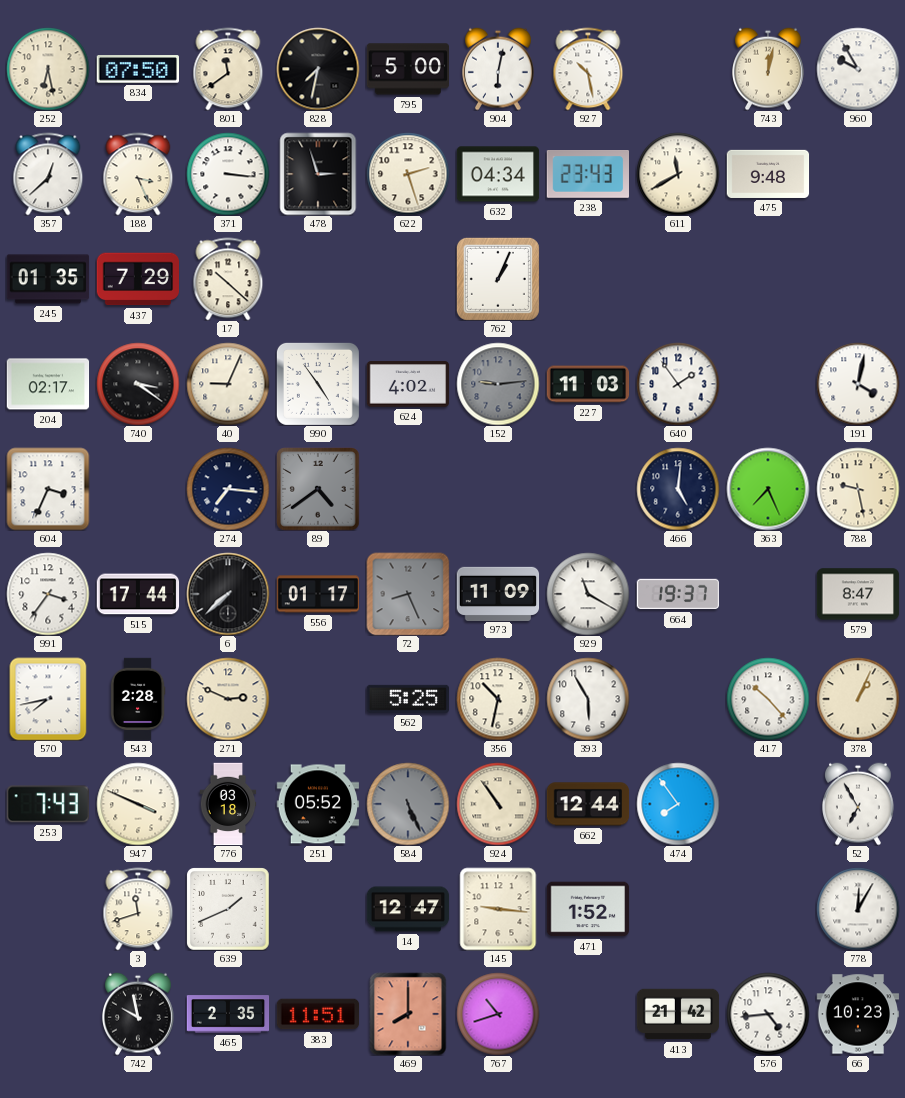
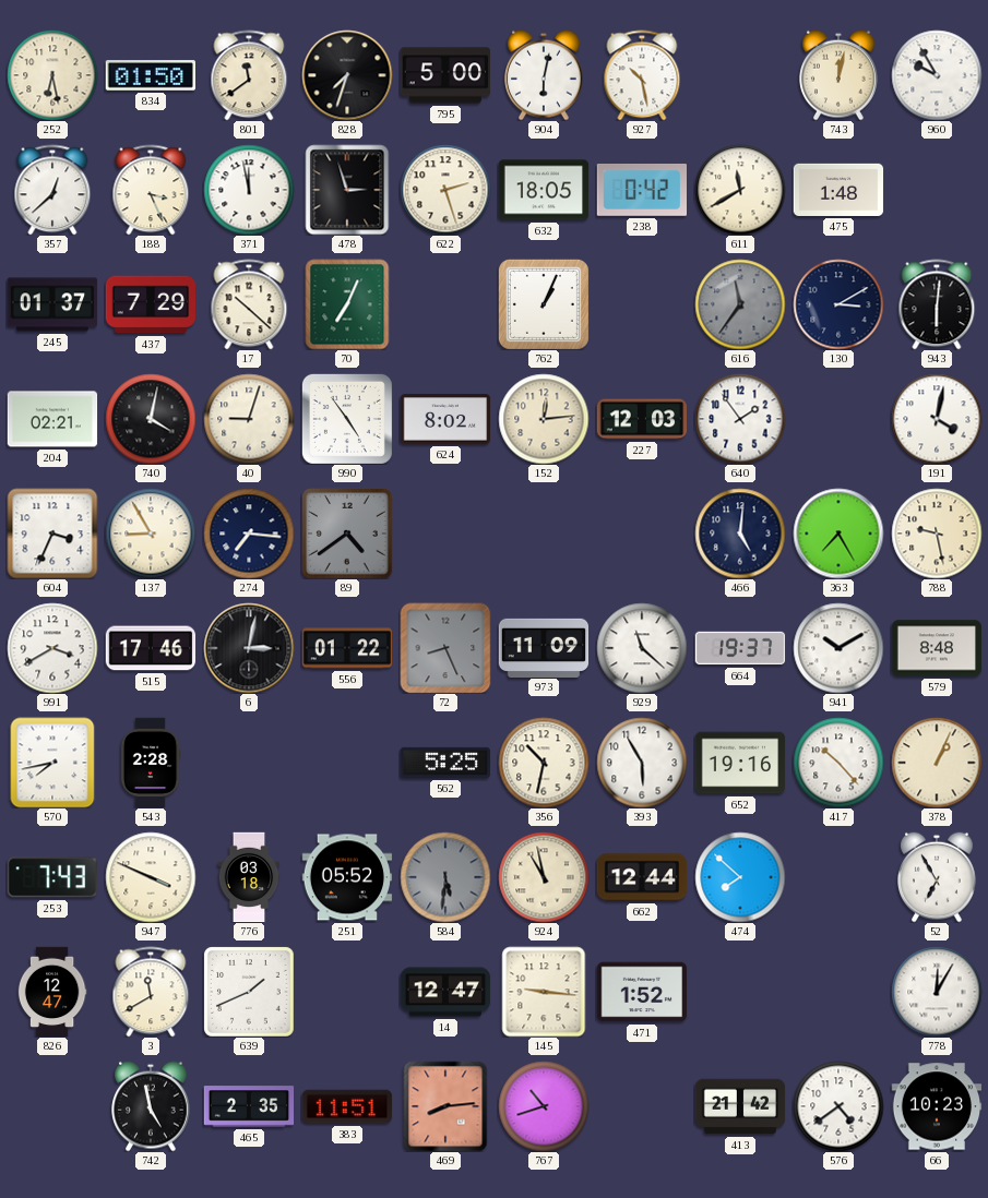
834: 07:50 -> 01:50 (150, 75)
828: 7:32 -> 7:33 (347, 75)
371: 3:16 -> 11:58 (249, 190)
632: 04:34 -> 18:05 (544, 190)
238: 23:43 -> 0:42 (641, 191)
475: 9:48 -> 1:48 (838, 190)
245: 01:35 -> 01:37 (52, 304)
70: none -> 7:04 (347, 304)
616: none -> 11:36 (740, 304)
130: none -> 3:10 (838, 304)
943: none -> 6:01 (937, 304)
204: 02:17 -> 02:21 (52, 419)
740: 3:21 -> 4:02 (151, 419)
40: 9:04 -> 9:03 (249, 419)
624: 4:02 -> 8:02 (445, 419)
152: 9:14 -> 12:14 (544, 419)
152 dial: grey -> cream (544, 419)
227: 11:03 -> 12:03 (642, 419)
137: none -> 8:55 (151, 534)
363: 7:26 -> 7:25 (838, 534)
991: 3:36 -> 3:40 (52, 648)
515: 17:44 -> 17:46 (151, 648)
6: 7:38 -> 3:02 (249, 648)
556: 01:17 -> 01:22 (347, 648)
929: 11:20 -> 11:22 (642, 648)
941: none -> 10:10 (838, 648)
579: 8:47 -> 8:48 (937, 648)
271: 2:49 -> none (228, 699)
652: none -> 19:16 (740, 763)
584: 5:26 -> 5:31 (445, 877)
924: 10:54 -> 10:58 (544, 877)
474: 7:54 -> 7:52 (740, 877)
826: none -> 12:47 (52, 992)
3: 11:42 -> 11:40 (151, 992)
742: 9:58 -> 4:58 (152, 1106)
469: 8:00 -> 8:14 (445, 1106)
576: 4:44 -> 4:39 (838, 1106)
